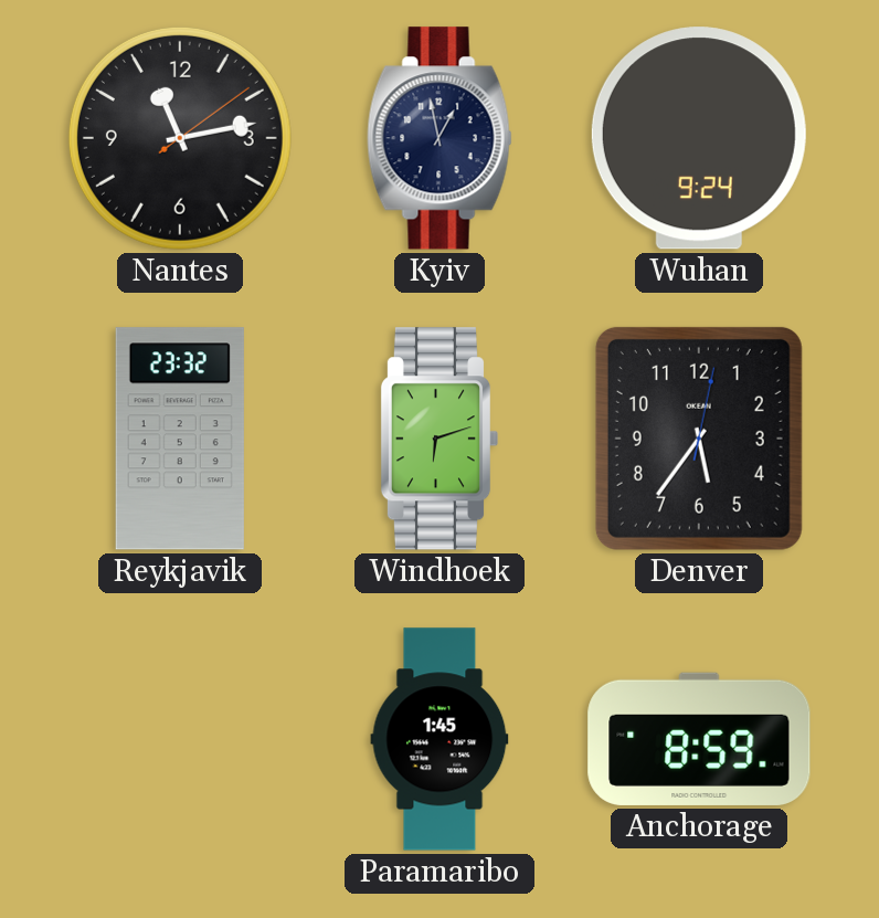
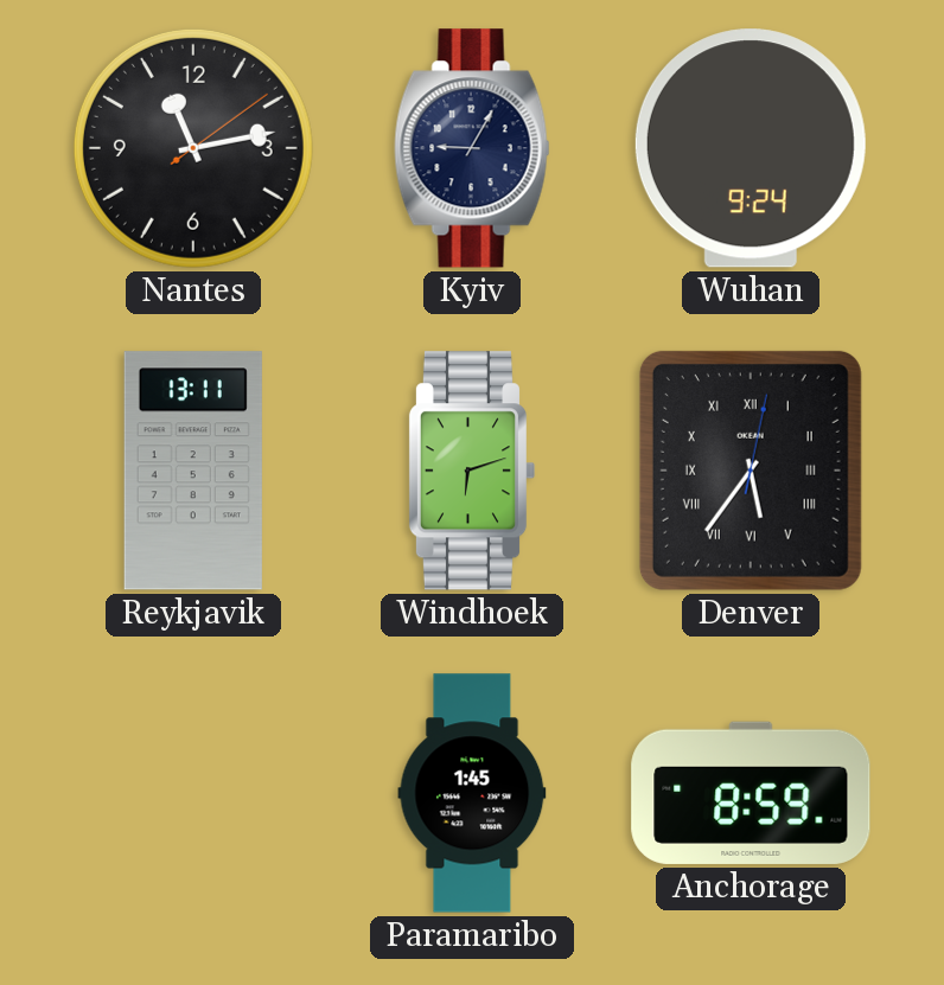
Kyiv: 12:58 -> 9:05 (472, 148)
Reykjavik: 23:32 -> 13:11 (193, 471)
Denver numerals: Arabic -> Roman (751, 471)
